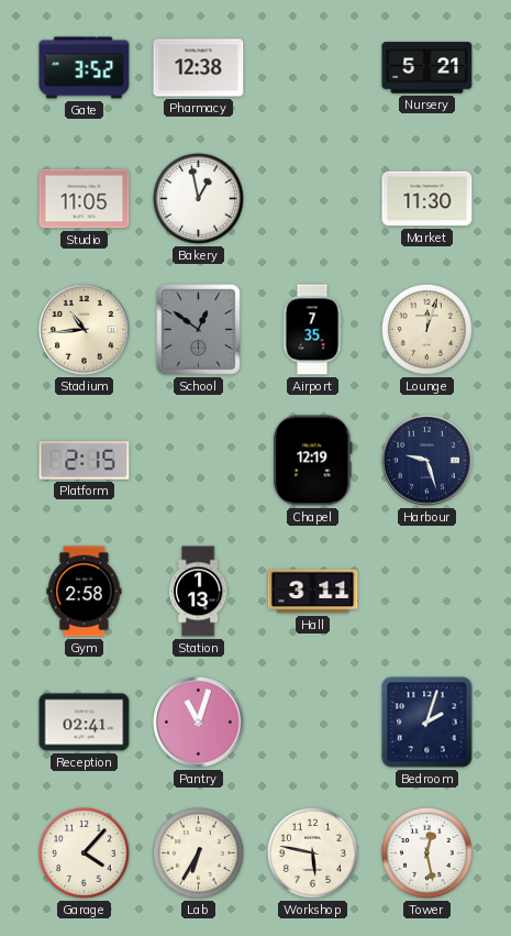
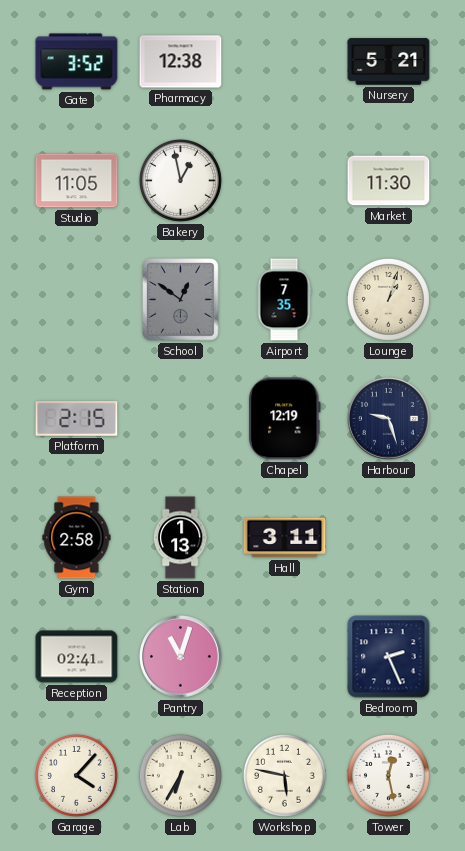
Stadium: 10:44 -> none (85, 330)
Lounge: 12:03 -> 1:03 (388, 299)
Bedroom: 2:03 -> 2:26 (389, 657)
